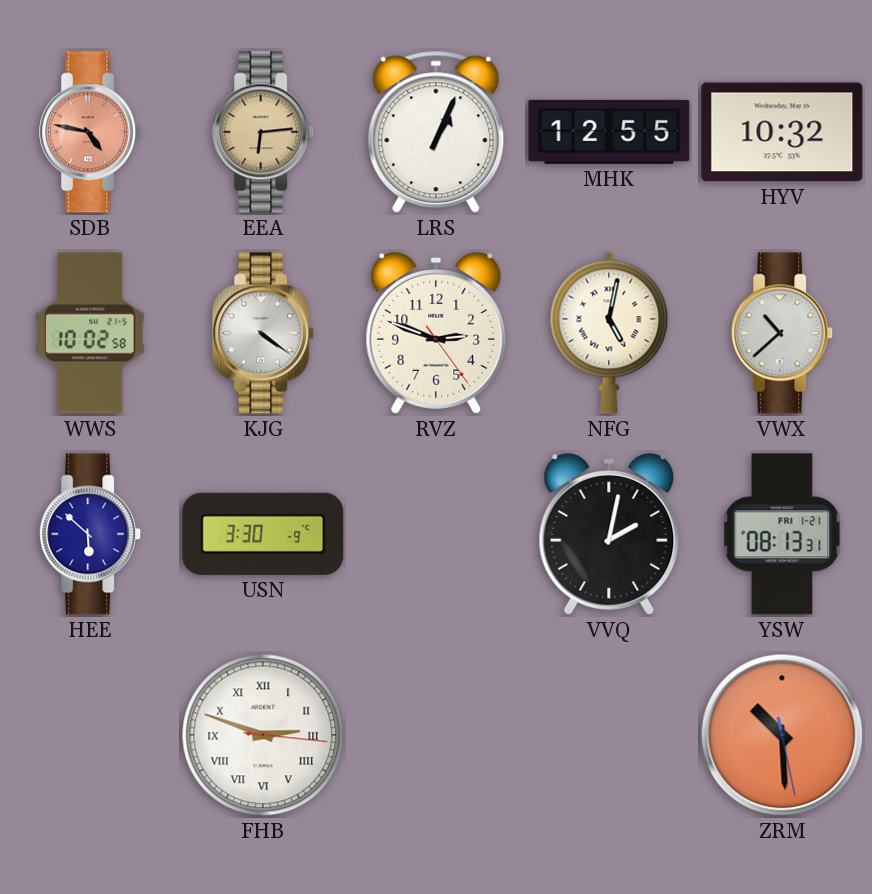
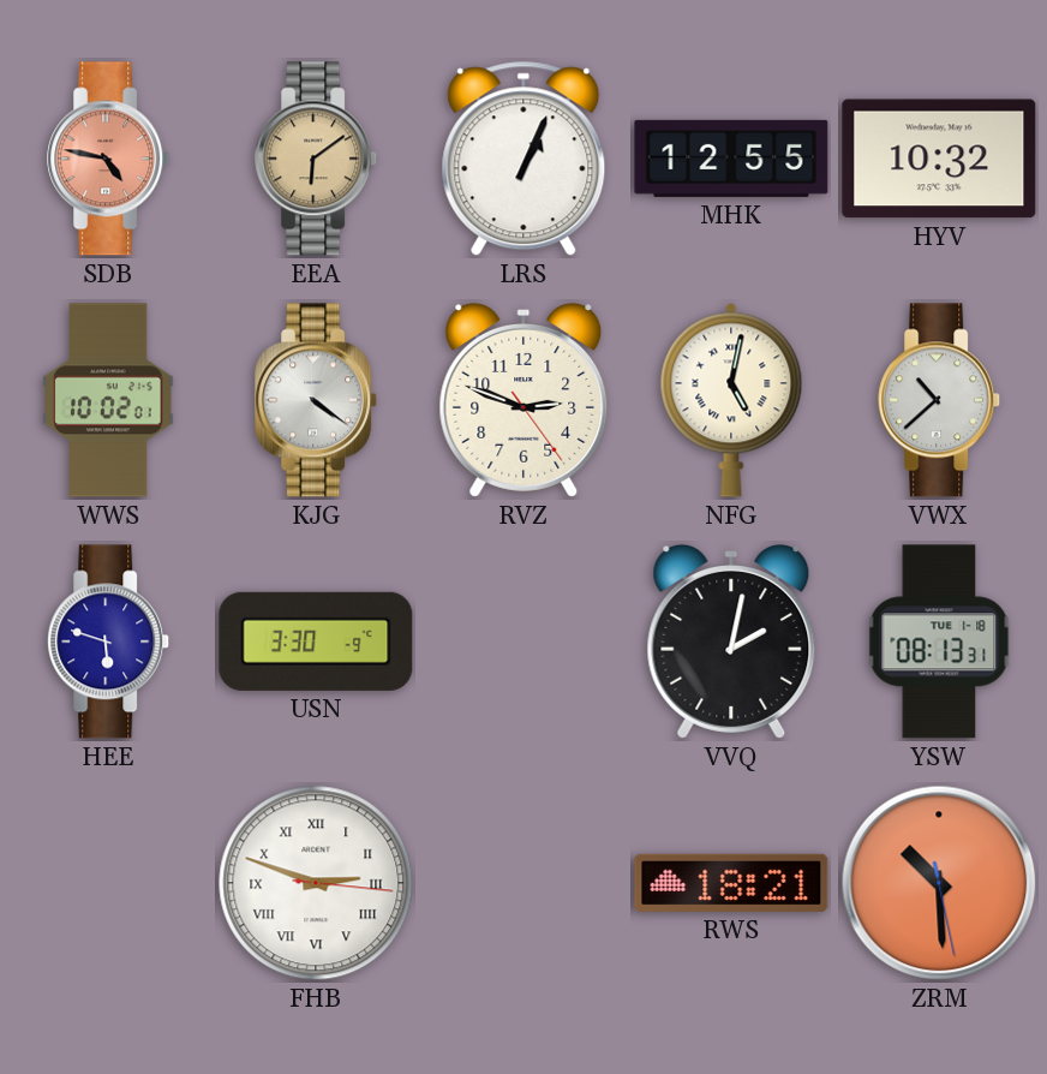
EEA: 6:14 -> 6:09 (317, 159)
WWS: 10:02:58 -> 10:02:01 (108, 400)
HEE: 5:52 -> 5:48 (109, 642)
YSW date: FRI 1-21 -> TUE 1-18 (939, 642)
RWS: none -> 18:21 (731, 883)
